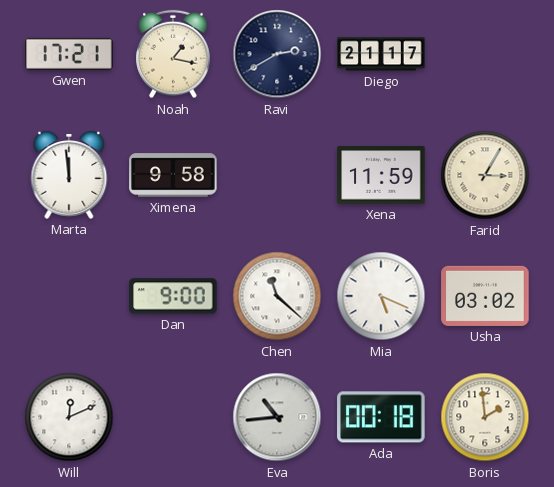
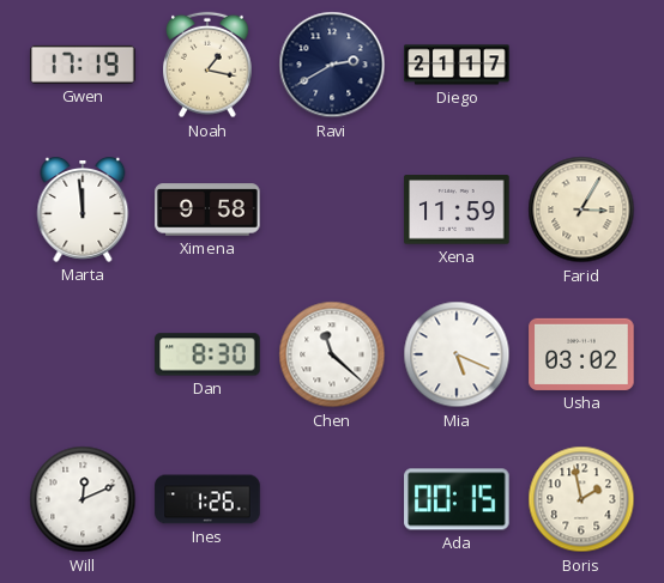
Gwen: 17:21 -> 17:19 (83, 65)
Dan: 9:00 -> 8:30 (207, 354)
Ines: none -> 1:26 (207, 499)
Eva: 10:44 -> none (277, 417)
Ada: 00:18 -> 00:15 (457, 499)
Boris: 1:59 -> 1:58 (581, 499)
